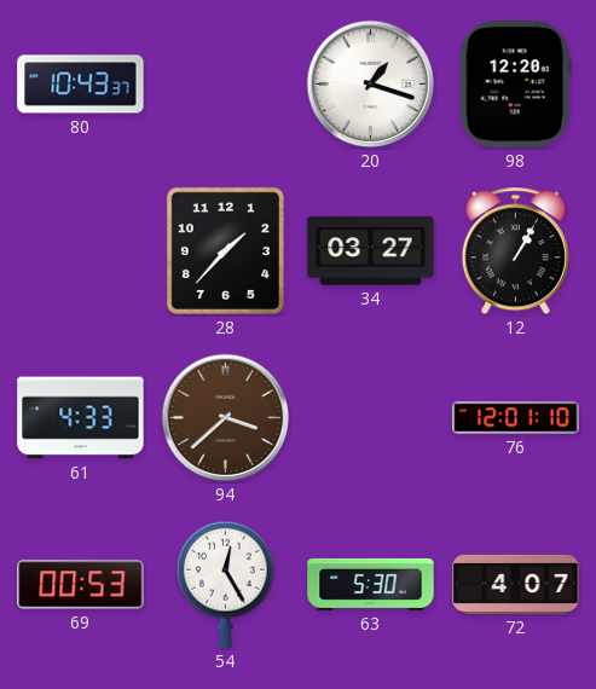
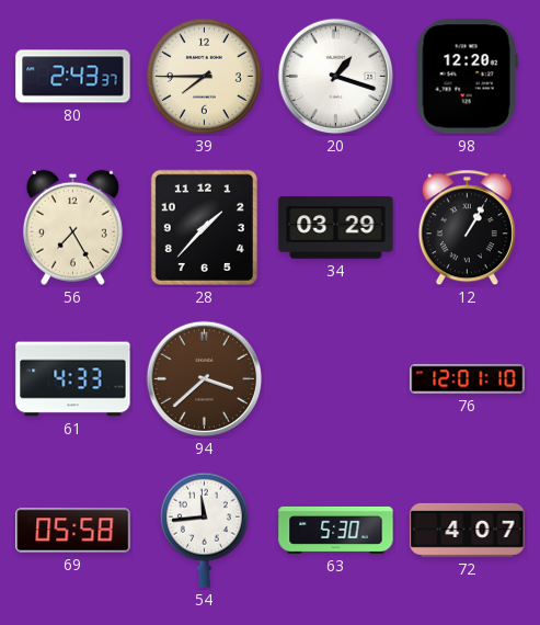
80: 10:43 -> 2:43 (73, 77)
39: none -> 7:45 (204, 76)
56: none -> 7:25 (72, 227)
34: 03:27 -> 03:29 (336, 228)
69: 00:53 -> 05:58 (73, 531)
54: 12:25 -> 11:44 (204, 530)
